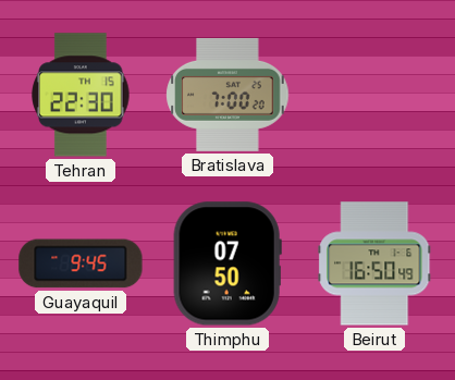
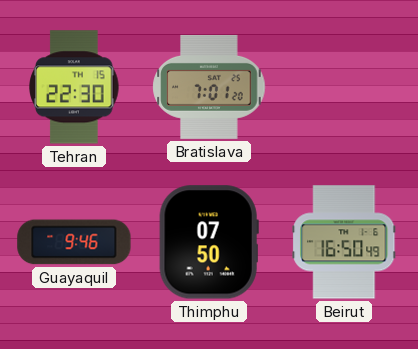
Bratislava: 7:00 -> 7:01 (209, 87)
Guayaquil: 9:45 -> 9:46 (74, 242)
